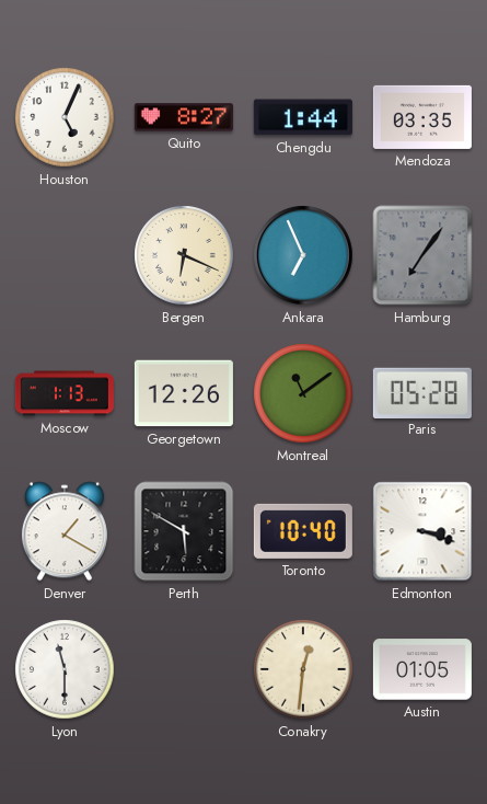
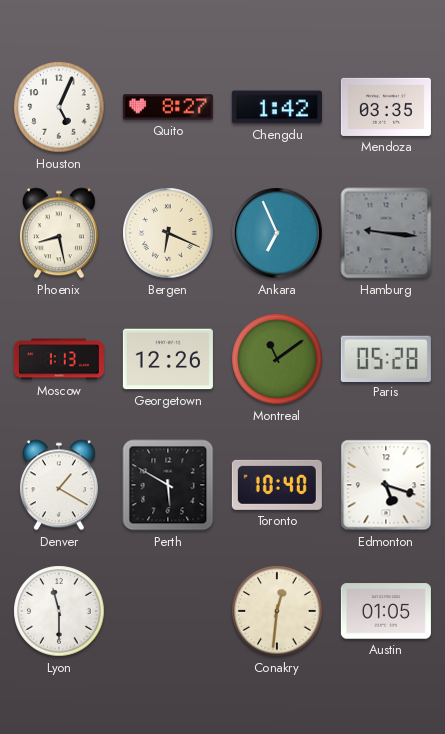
Chengdu: 1:44 -> 1:42 (277, 107)
Phoenix: none -> 8:28 (59, 233)
Hamburg: 7:06 -> 9:16 (386, 233)
Edmonton: 3:18 -> 5:18 (386, 485)
